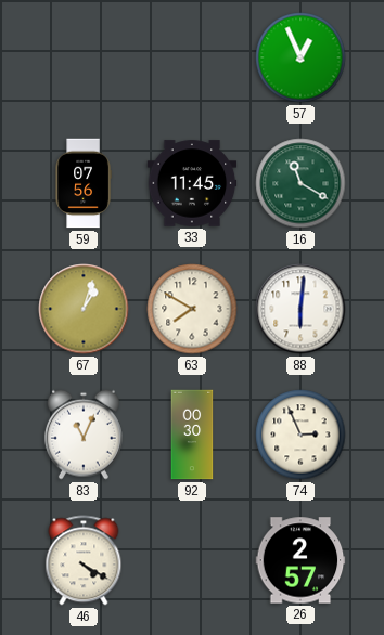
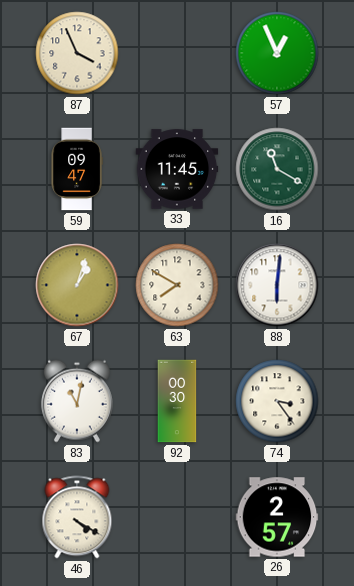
87: none -> 3:56 (77, 53)
59: 07:56 -> 09:47 (77, 169)
83: 11:04 -> 11:02 (77, 401)
74: 2:56 -> 3:24 (277, 401)
